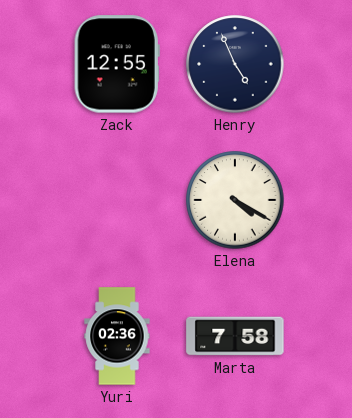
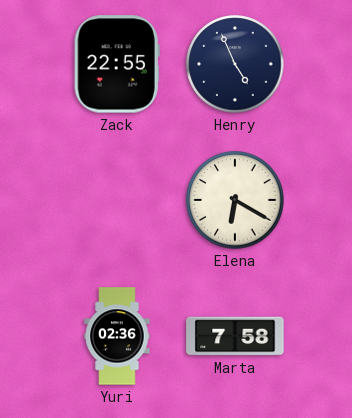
Zack: 12:55 -> 22:55 (117, 64)
Elena: 4:20 -> 6:20 (235, 200)
